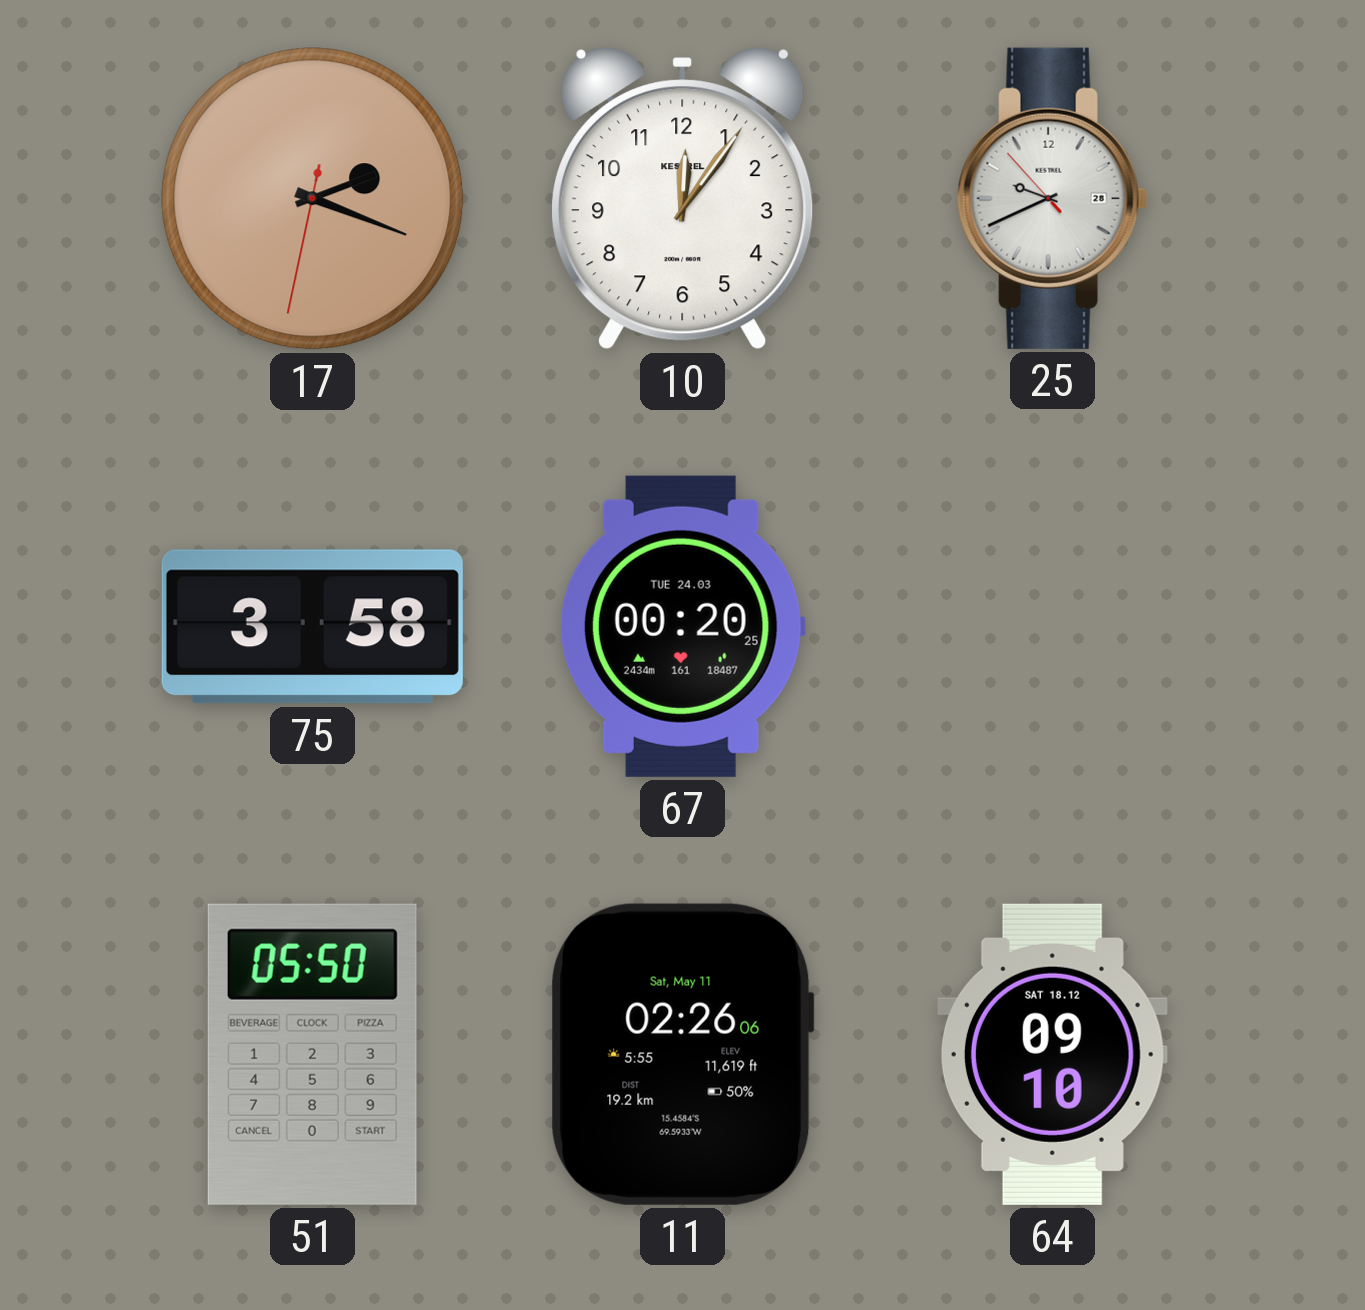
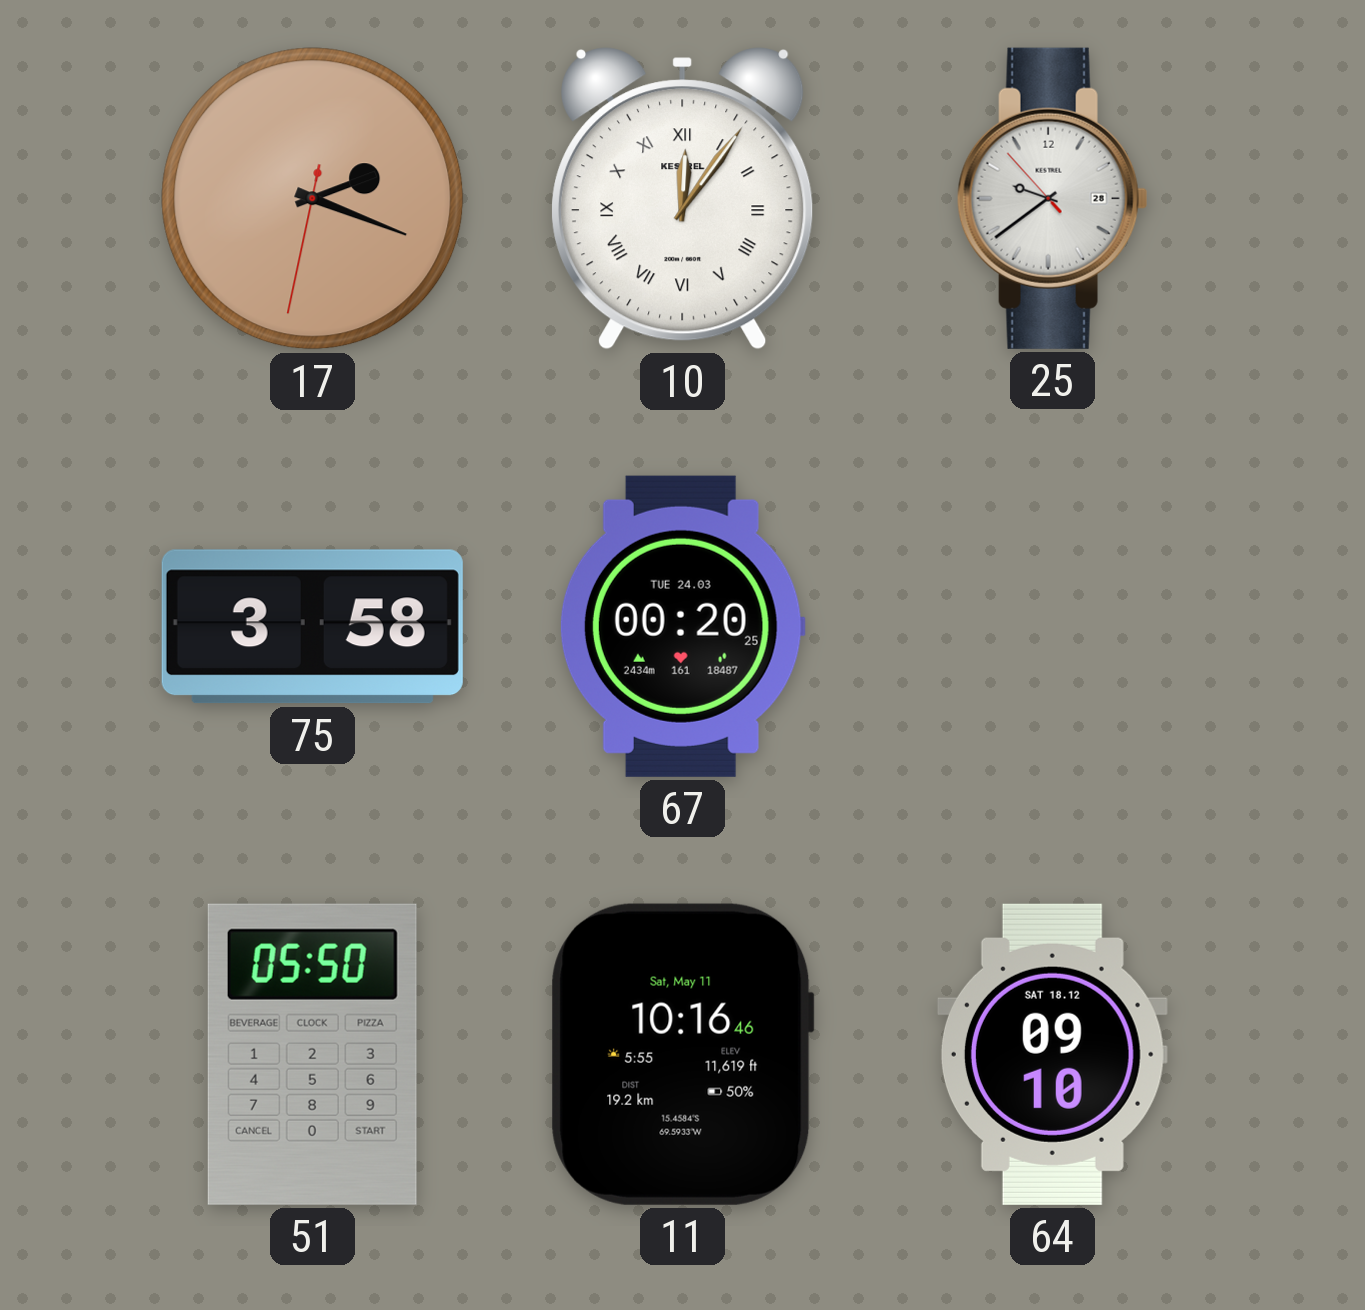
10 numerals: Arabic -> Roman (683, 199)
25: 9:40 -> 9:38 (1052, 198)
11: 02:26 -> 10:16 (682, 1054)
